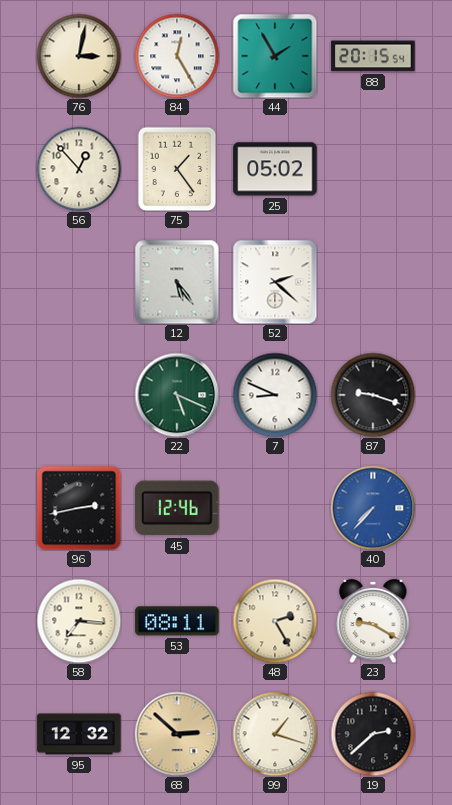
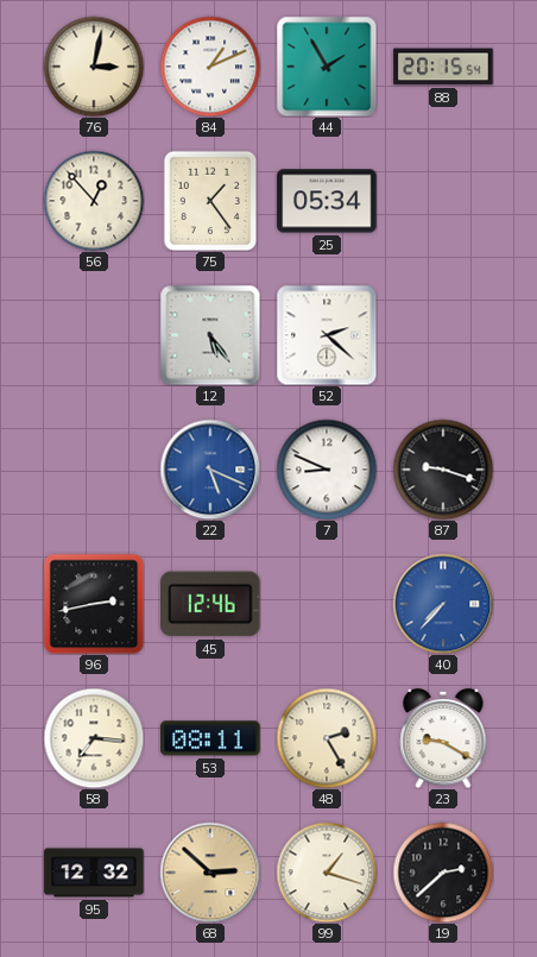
84: 12:25 -> 1:11 (210, 67)
25: 05:02 -> 05:34 (327, 201)
22 dial: green -> blue (210, 470)
